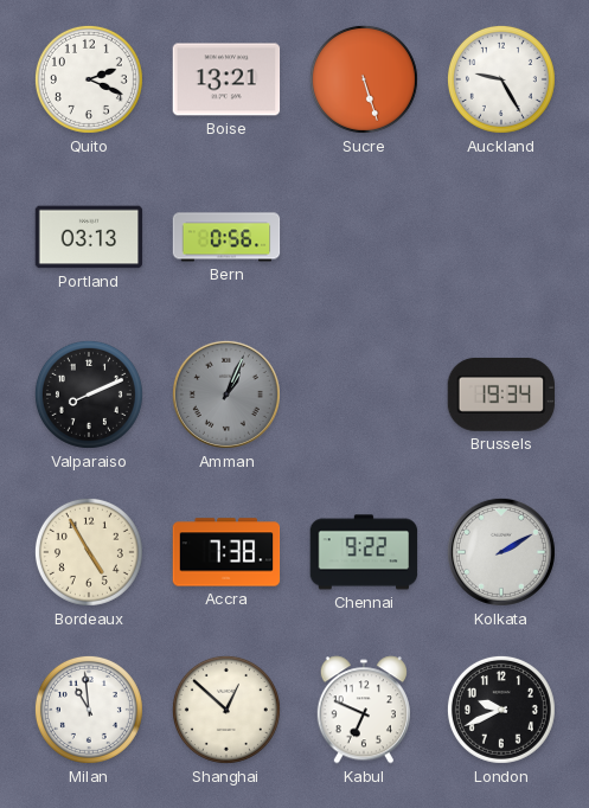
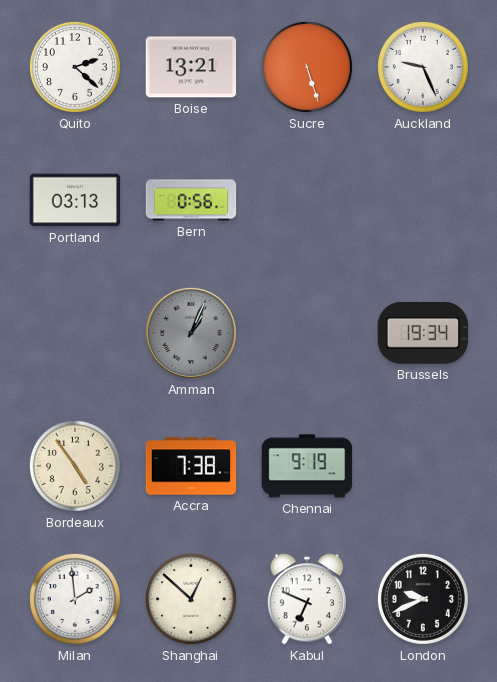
Quito: 2:19 -> 2:22 (75, 67)
Auckland: 9:25 -> 9:26 (423, 67)
Valparaiso: 8:11 -> none (89, 395)
Bordeaux: 4:55 -> 4:54 (75, 466)
Chennai: 9:22 -> 9:19 (307, 466)
Kolkata: 2:10 -> none (501, 552)
Milan: 10:59 -> 1:59 (75, 599)
